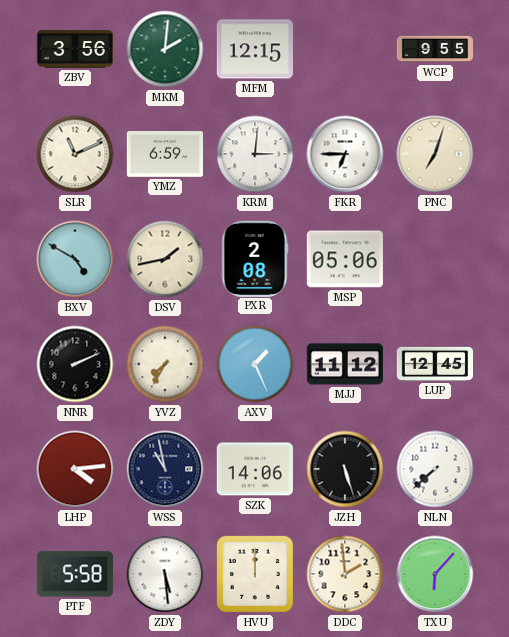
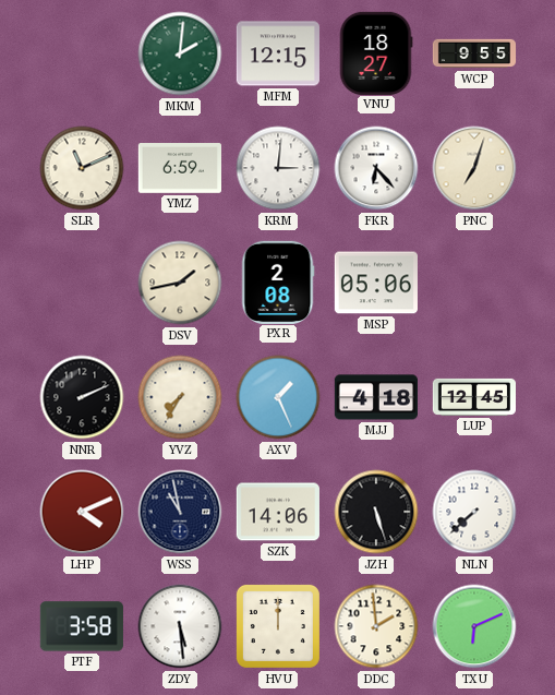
ZBV: 3:56 -> none (74, 49)
VNU: none -> 18:27 (376, 52)
FKR: 6:45 -> 6:23 (376, 168)
BXV: 4:50 -> none (75, 259)
MJJ: 11:12 -> 4:18 (375, 397)
LHP: 4:14 -> 4:11 (82, 512)
PTF: 5:58 -> 3:58 (82, 626)
TXU: 6:07 -> 6:11 (474, 626)
